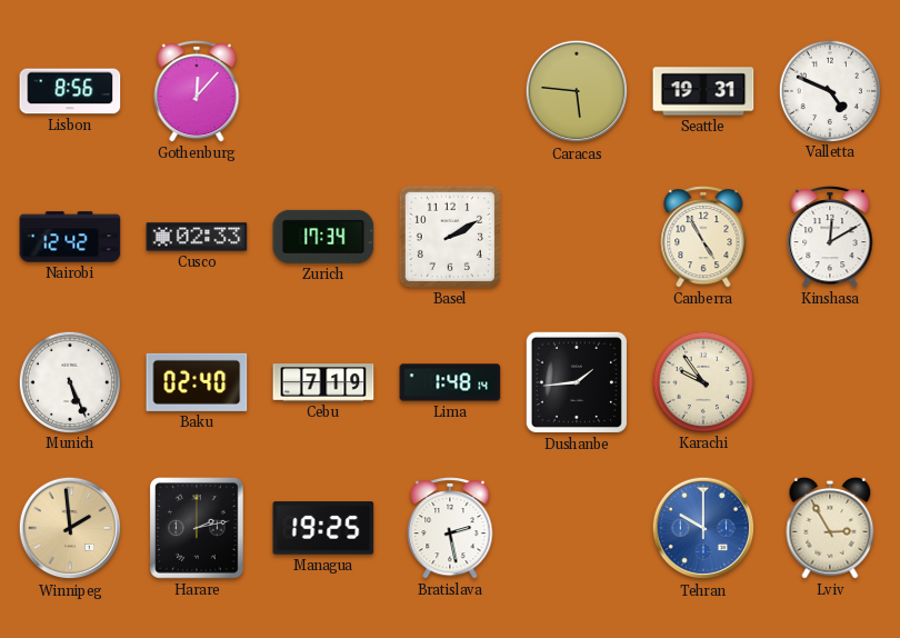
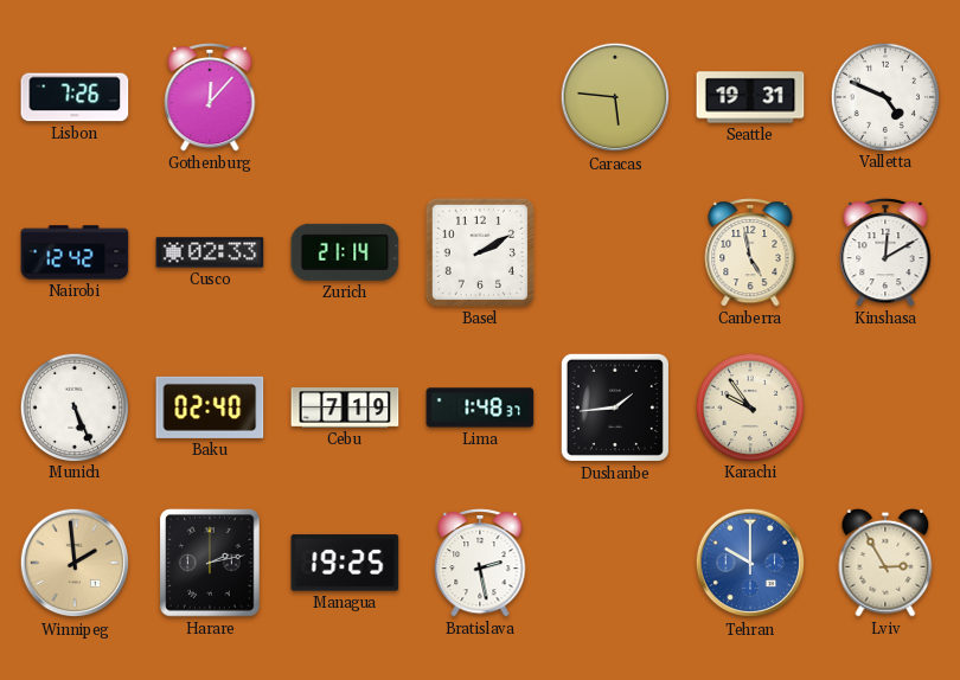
Lisbon: 8:56 -> 7:26 (75, 97)
Zurich: 17:34 -> 21:14 (345, 252)
Canberra: 4:55 -> 4:58 (750, 254)
Lima: 1:48:14 -> 1:48:37 (480, 408)
